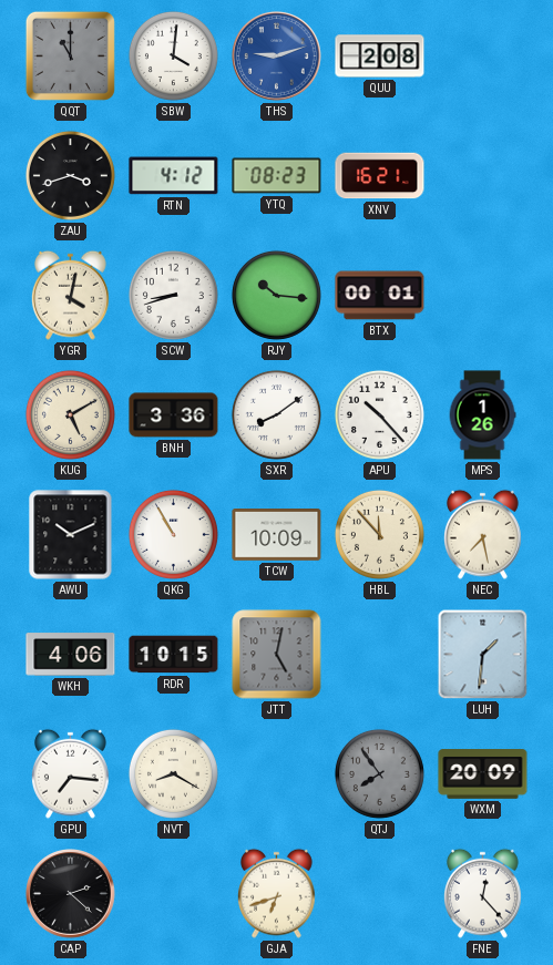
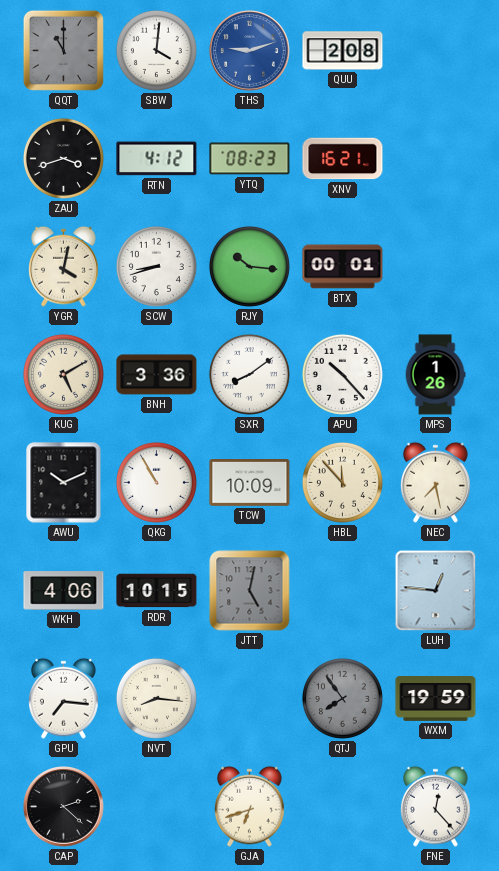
LUH: 1:31 -> 12:46 (436, 591)
NVT: 8:20 -> 8:16 (156, 698)
WXM: 20:09 -> 19:59 (436, 699)
